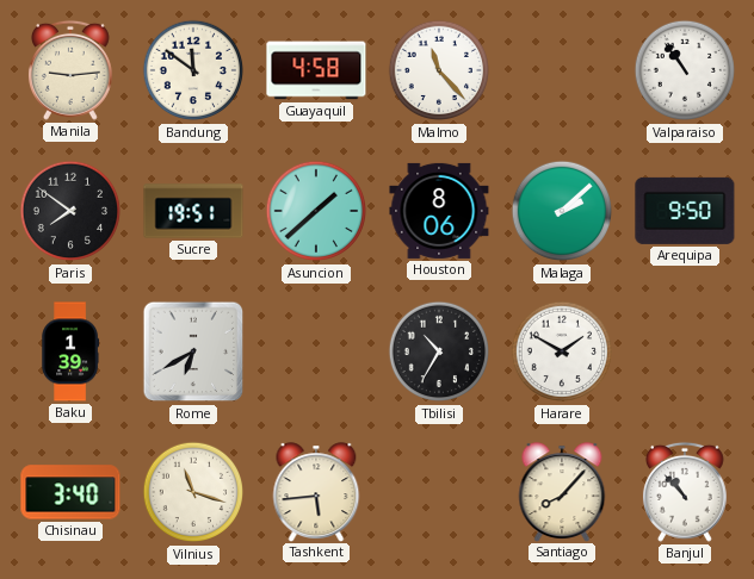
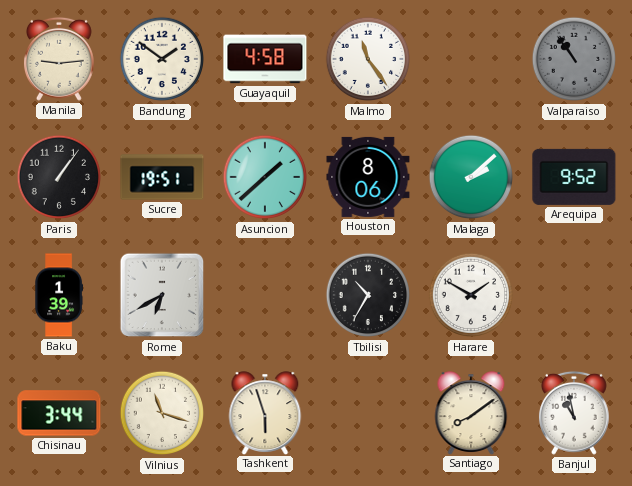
Bandung: 11:51 -> 1:51 (162, 59)
Malmo: 11:23 -> 11:24 (368, 59)
Valparaiso dial: white -> grey (574, 59)
Paris: 7:51 -> 1:06 (59, 177)
Arequipa: 9:50 -> 9:52 (574, 177)
Chisinau: 3:40 -> 3:44 (59, 413)
Tashkent: 5:44 -> 5:57 (265, 413)
Santiago: 8:07 -> 8:09 (471, 413)
Banjul: 10:53 -> 10:58 (574, 413)
